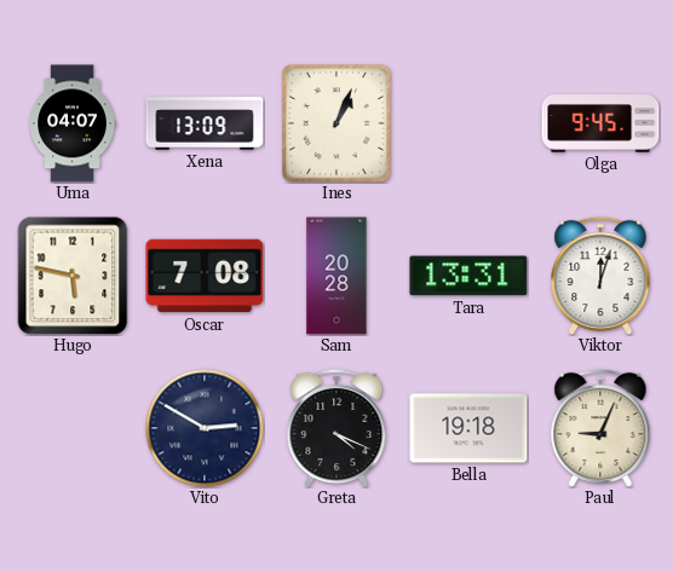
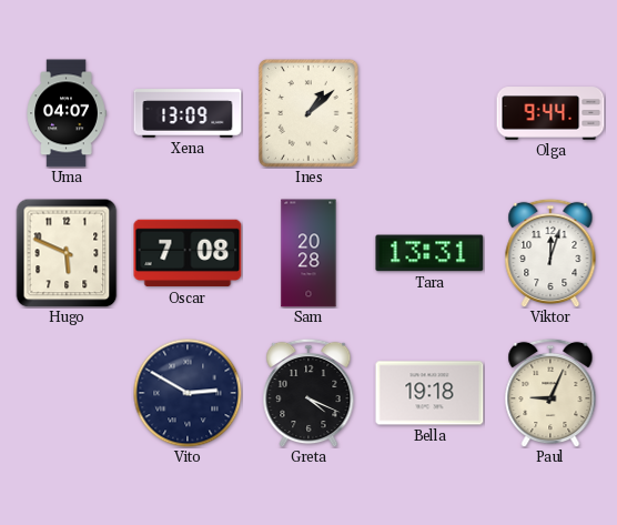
Ines: 1:04 -> 1:08 (310, 114)
Olga: 9:45 -> 9:44 (550, 113)
Hugo: 5:47 -> 5:49 (67, 253)
